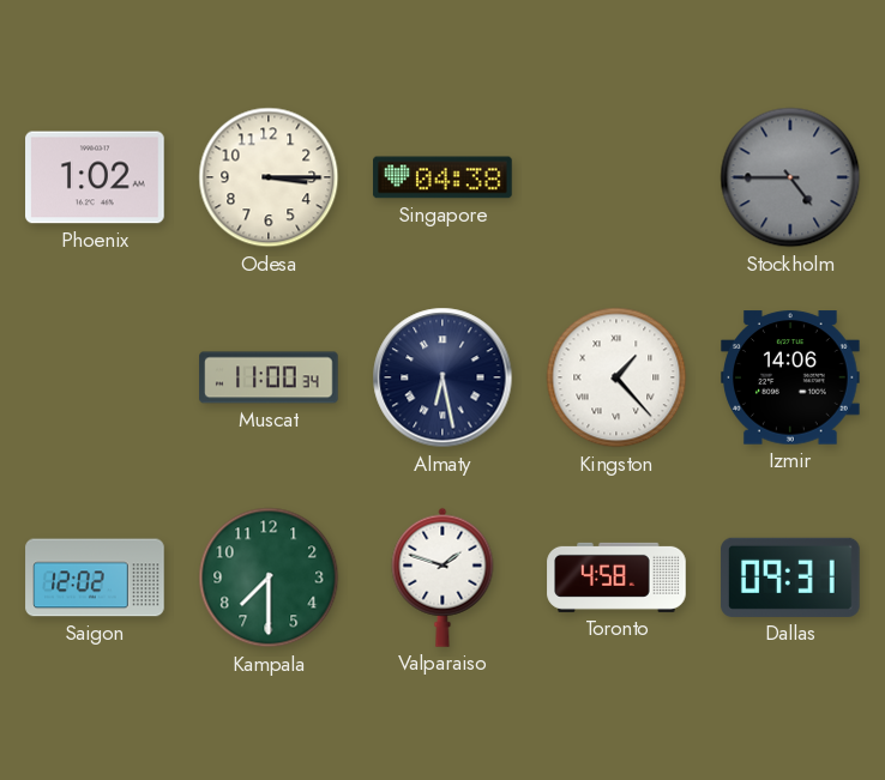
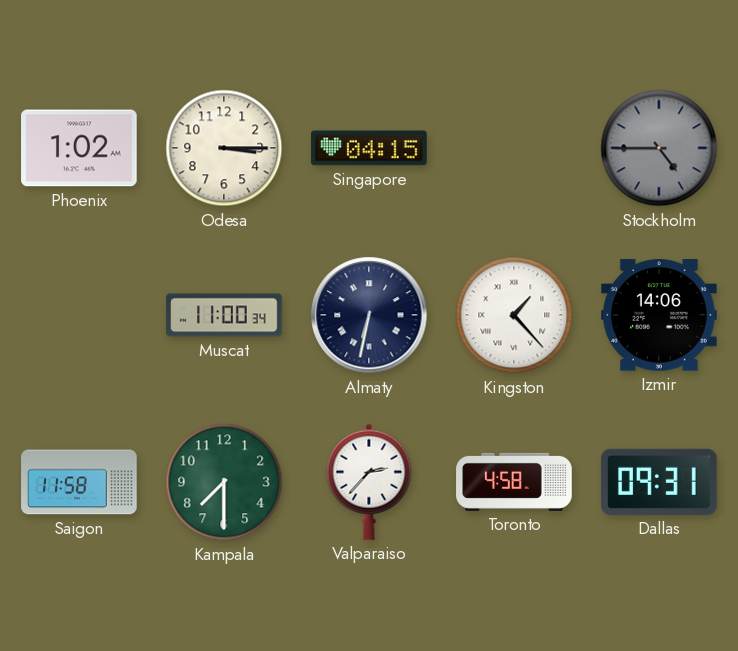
Singapore: 04:38 -> 04:15 (369, 148)
Almaty: 6:28 -> 6:32 (369, 315)
Saigon: 12:02 -> 11:58 (79, 482)
Valparaiso: 1:48 -> 2:37 (369, 482)
